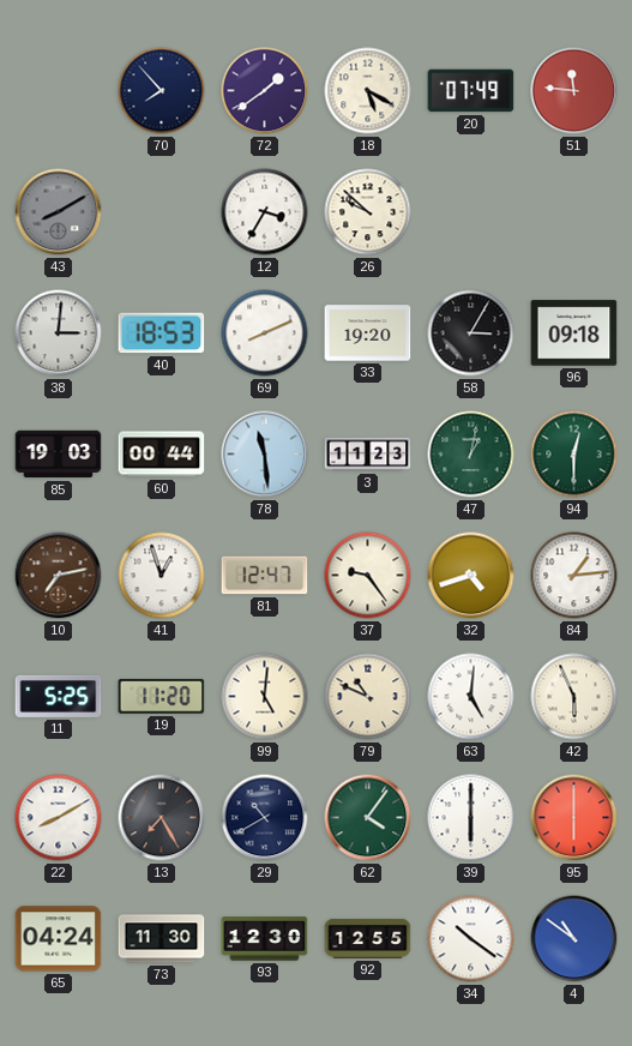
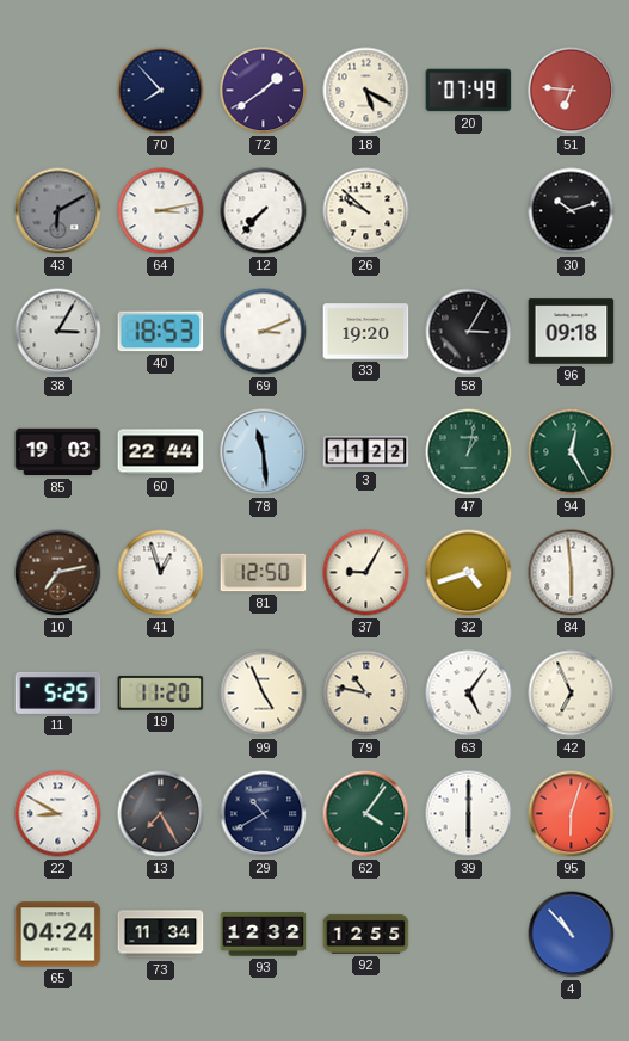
51: 11:46 -> 6:46 (572, 91)
43: 8:10 -> 6:10 (58, 211)
64: none -> 3:13 (161, 211)
12: 3:35 -> 7:37 (264, 211)
30: none -> 10:12 (572, 211)
38: 3:01 -> 3:05 (58, 332)
69: 8:11 -> 3:11 (264, 332)
60: 00:44 -> 22:44 (161, 452)
3: 11:23 -> 11:22 (366, 452)
94: 12:30 -> 12:25 (572, 452)
81: 12:47 -> 12:50 (264, 573)
37: 9:24 -> 9:05 (366, 573)
84: 1:14 -> 5:59 (572, 573)
99: 5:01 -> 4:56 (264, 694)
79: 10:49 -> 10:47 (366, 694)
63: 5:01 -> 5:06 (469, 694)
42: 5:56 -> 6:56 (572, 694)
22: 8:10 -> 8:50 (58, 814)
95: 6:00 -> 6:03 (572, 814)
73: 11:30 -> 11:34 (161, 935)
93: 12:30 -> 12:32 (264, 935)
34: 10:21 -> none (471, 939)
4: 10:51 -> 10:53 (572, 935)
